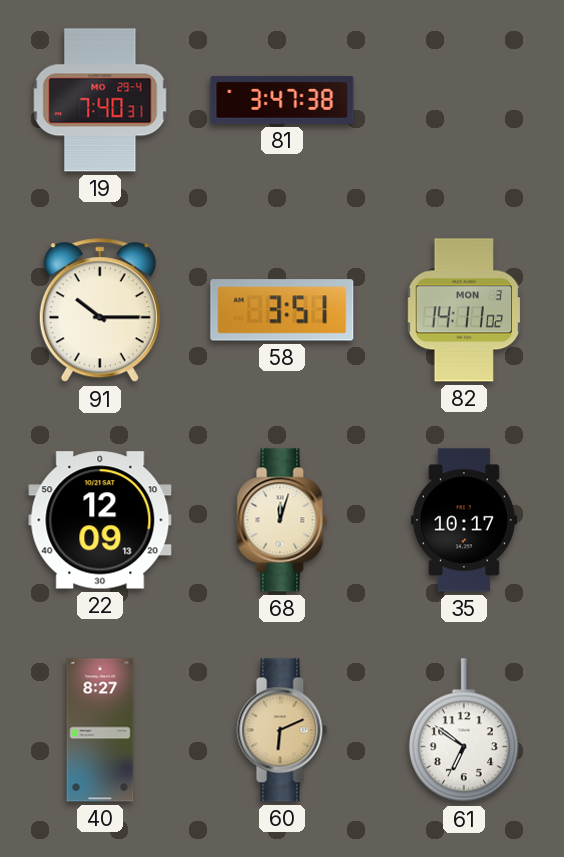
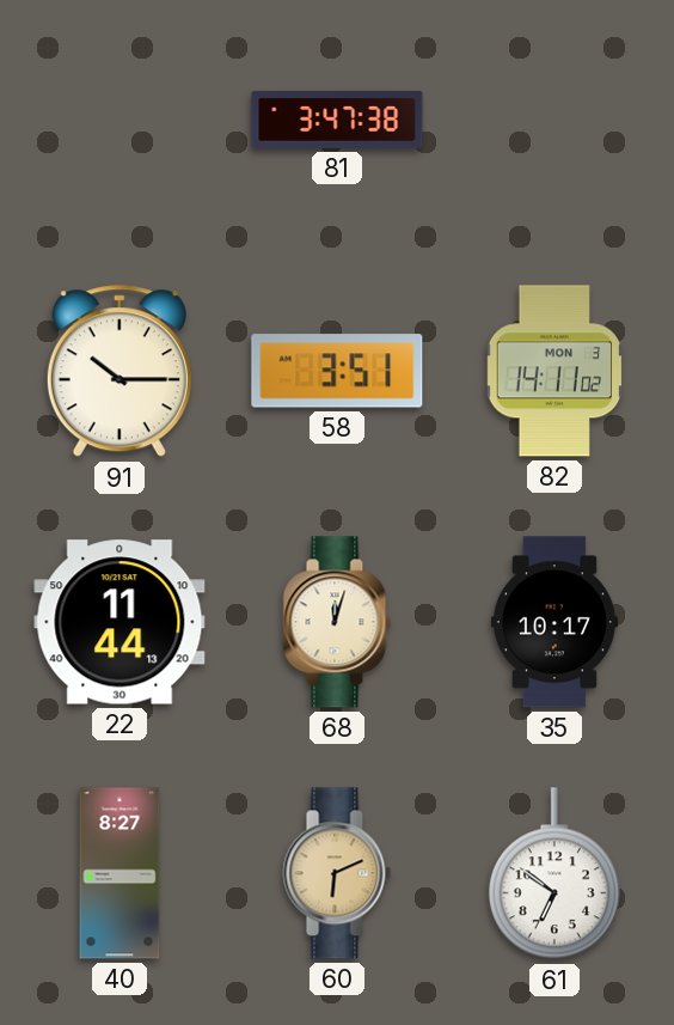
19: 7:40 -> none (100, 100)
22: 12:09 -> 11:44 (120, 622)
